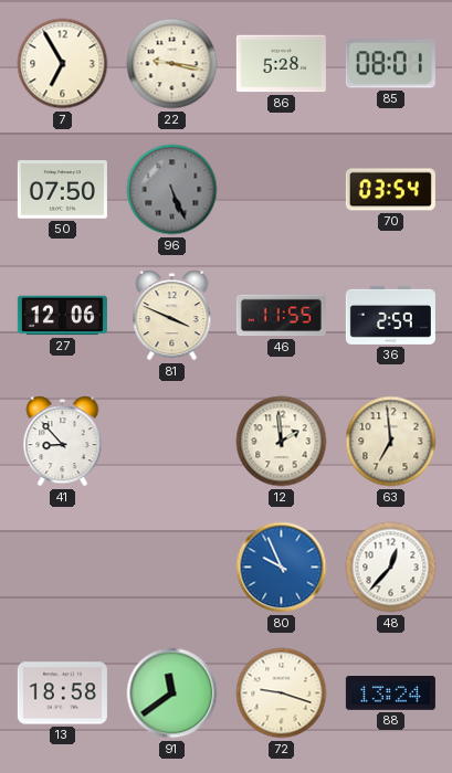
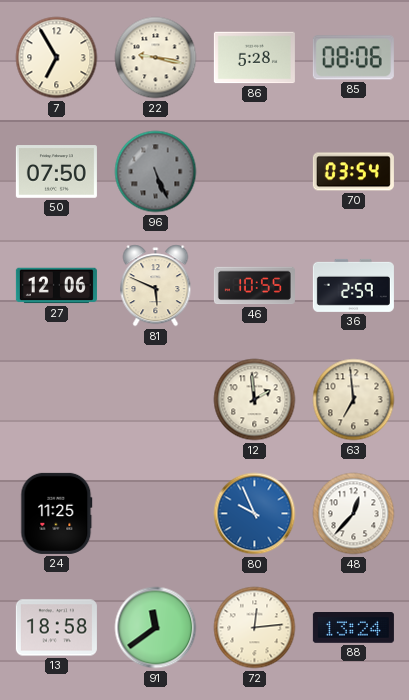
85: 08:01 -> 08:06 (353, 58)
81: 3:49 -> 5:49 (156, 286)
46: 11:55 -> 10:55 (254, 286)
41: 8:53 -> none (63, 442)
24: none -> 11:25 (57, 513)
72: 9:18 -> 12:14 (255, 628)
